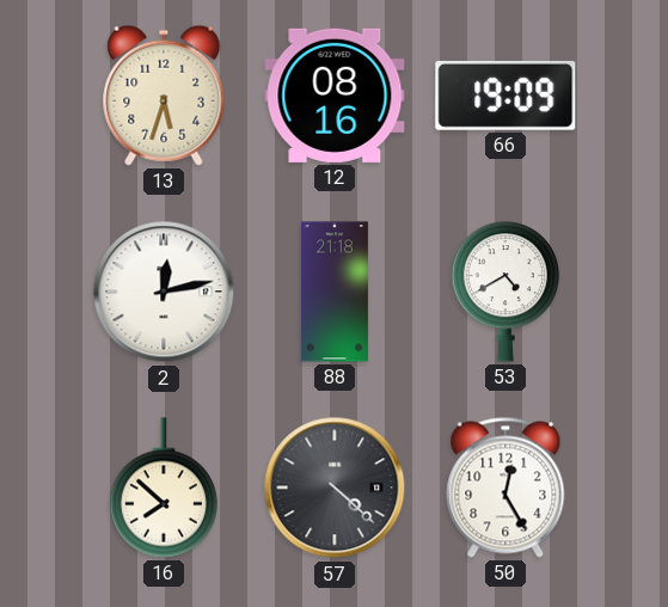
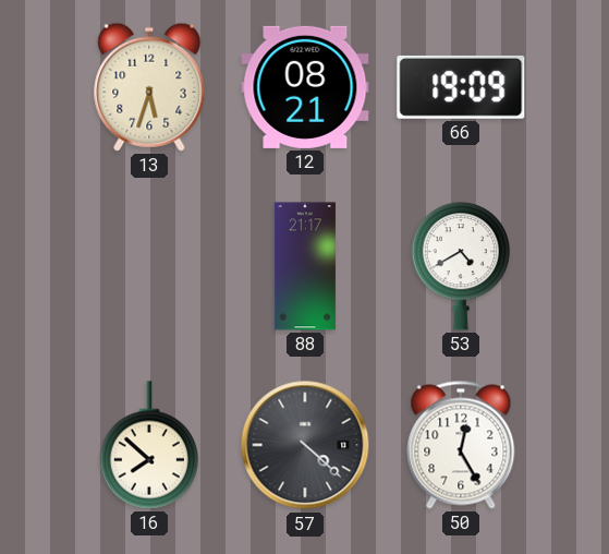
12: 08:16 -> 08:21 (305, 87)
2: 12:13 -> none (164, 292)
88: 21:18 -> 21:17 (305, 266)
